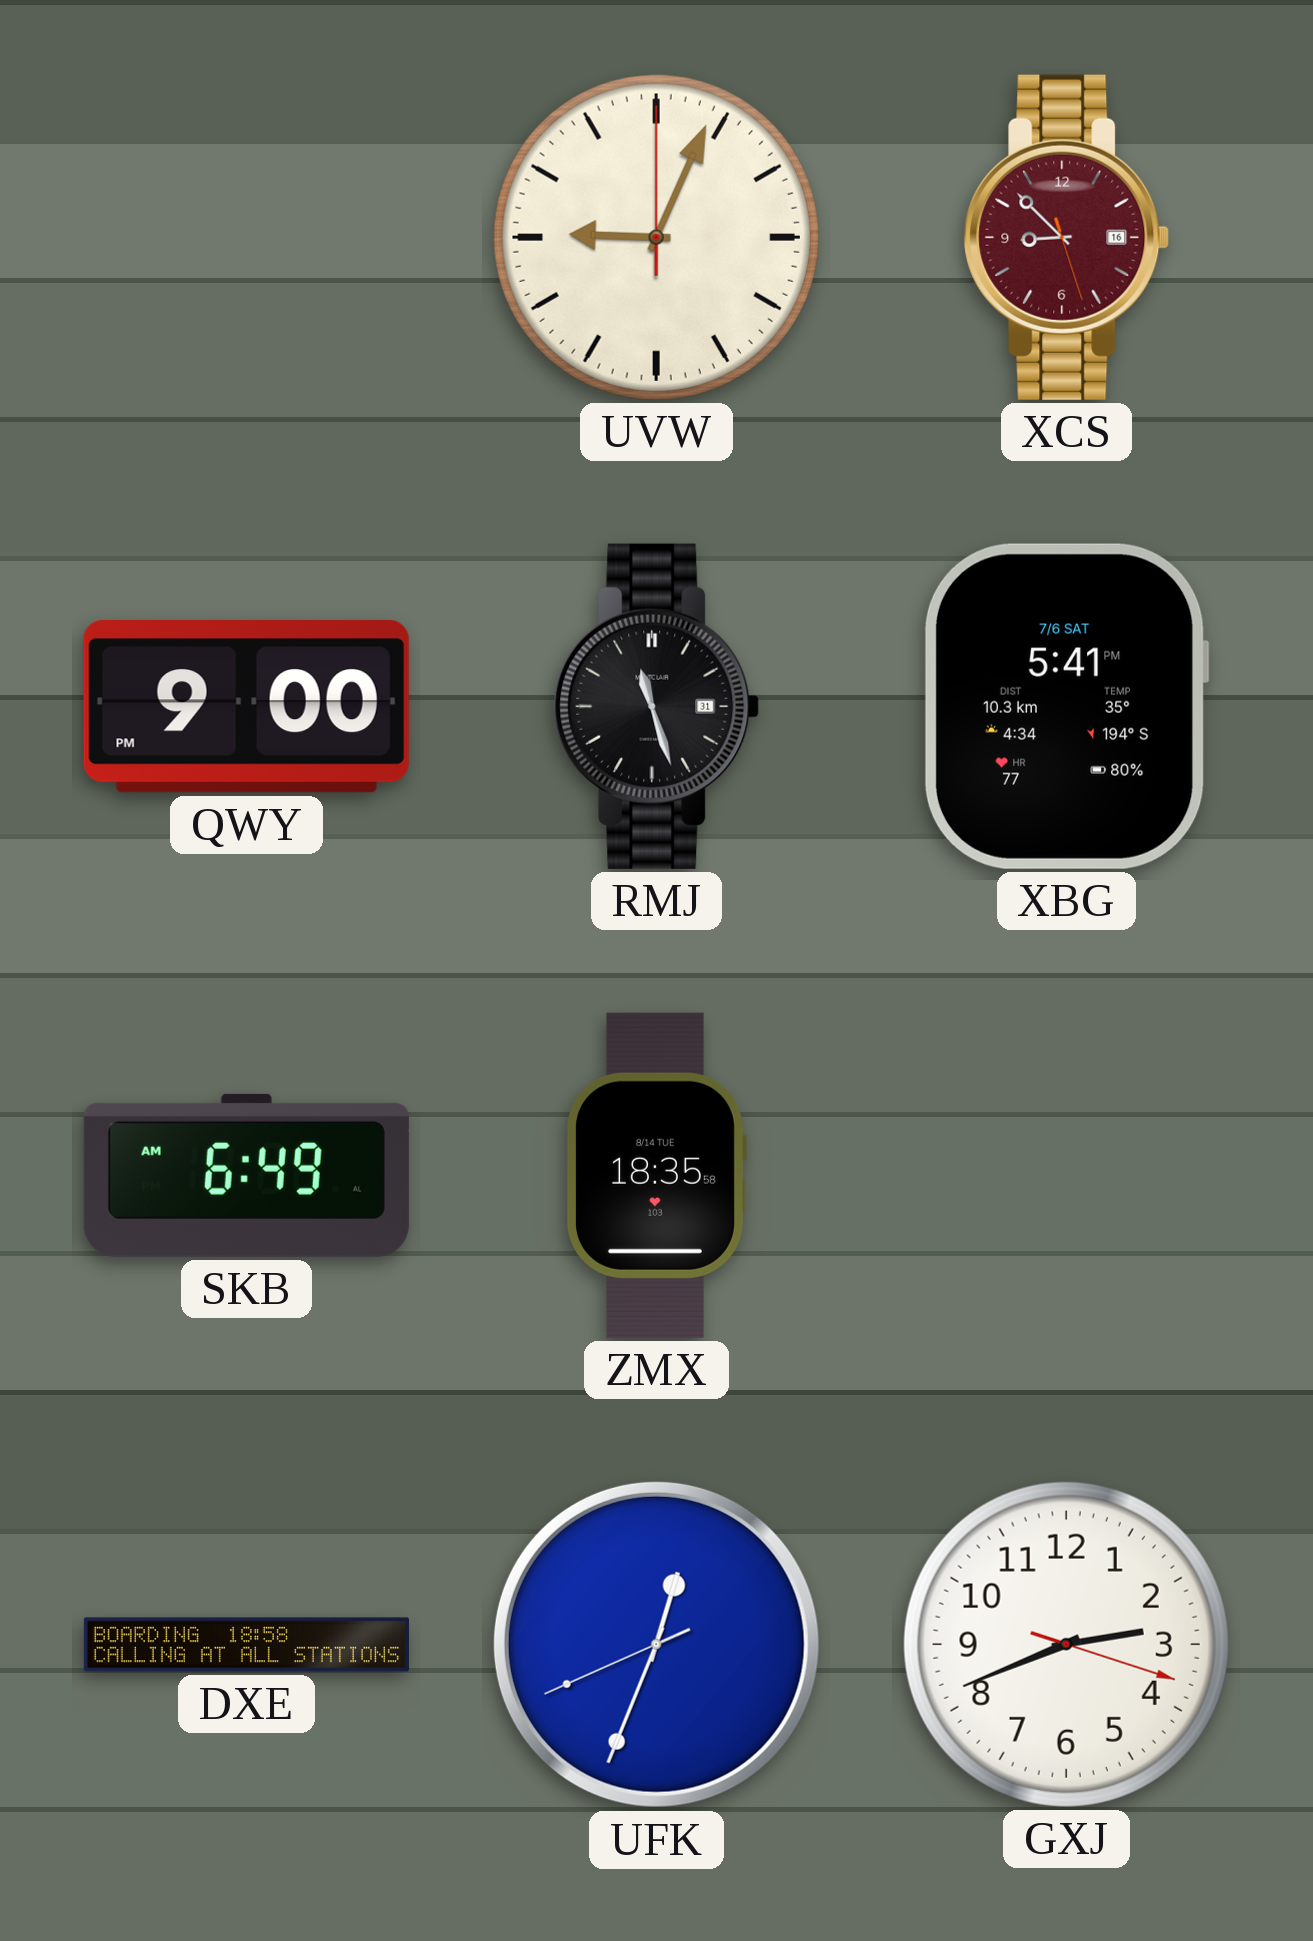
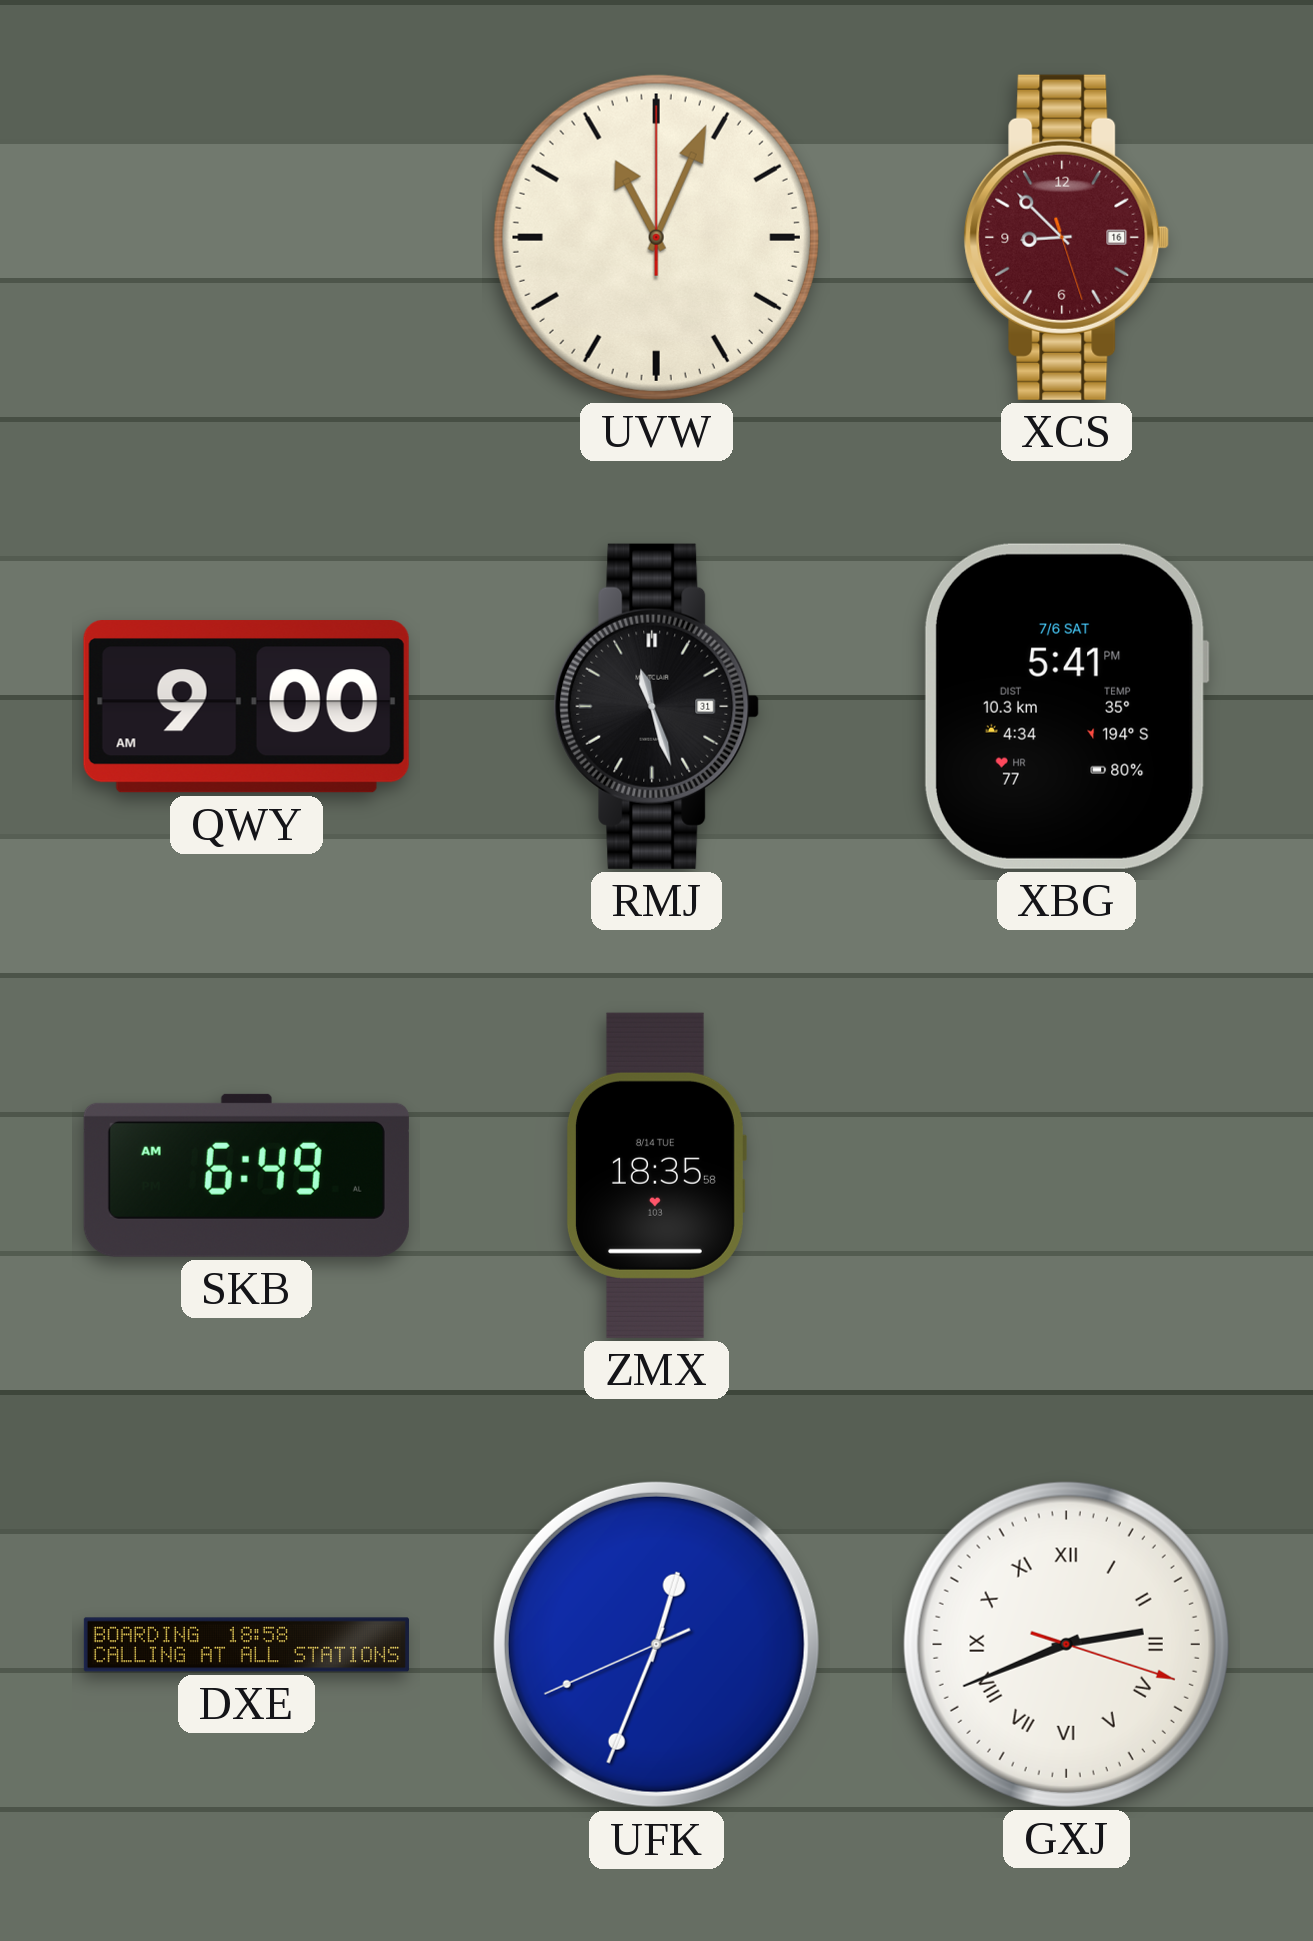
UVW: 9:04 -> 11:04 (656, 237)
QWY: 9:00 PM -> 9:00 AM (246, 707)
GXJ numerals: Arabic -> Roman (1066, 1644)
